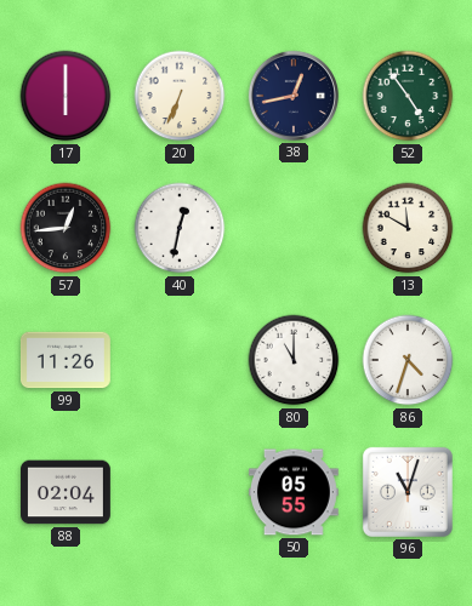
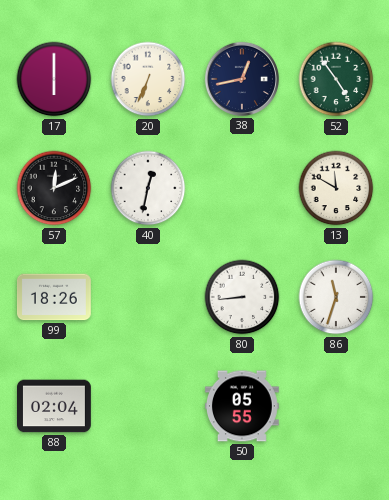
57: 12:44 -> 12:11 (54, 188)
99: 11:26 -> 18:26 (54, 297)
80: 11:00 -> 8:44 (242, 297)
86: 4:33 -> 11:33 (336, 297)
96: 11:03 -> none (408, 492)
